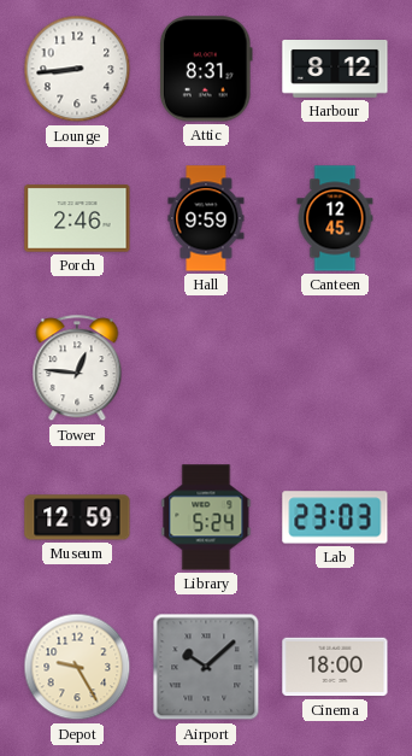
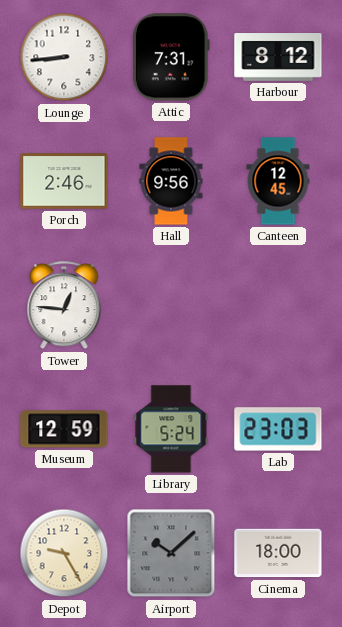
Attic: 8:31 -> 7:31 (171, 57)
Hall: 9:59 -> 9:56 (171, 181)
